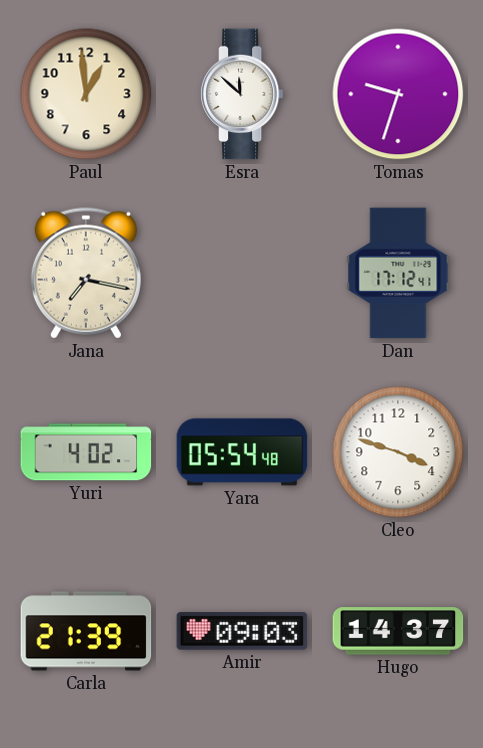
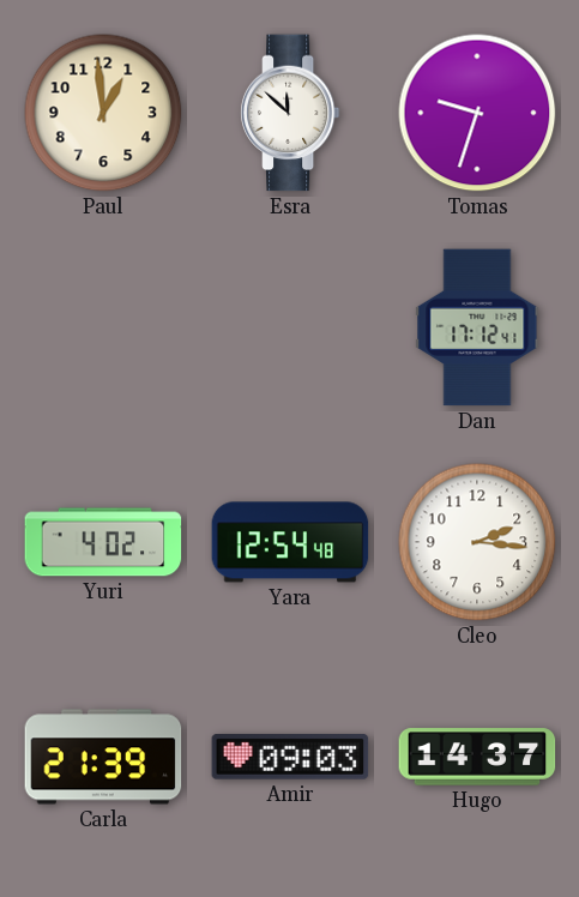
Jana: 7:17 -> none (86, 273)
Yara: 05:54 -> 12:54 (290, 542)
Cleo: 3:48 -> 2:16 (477, 542)
